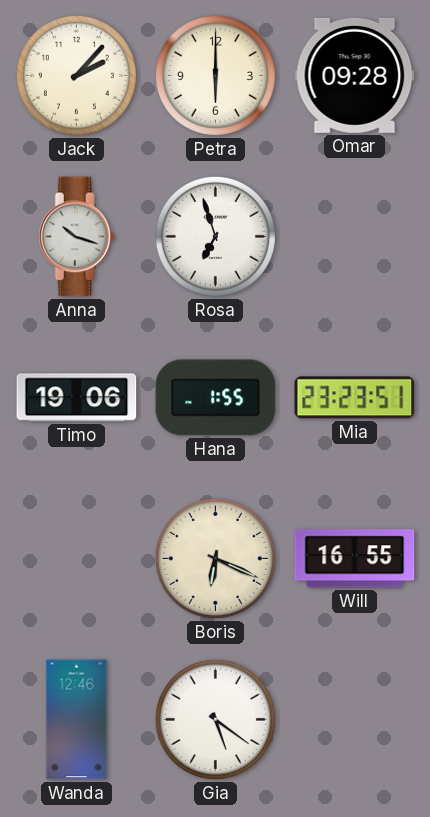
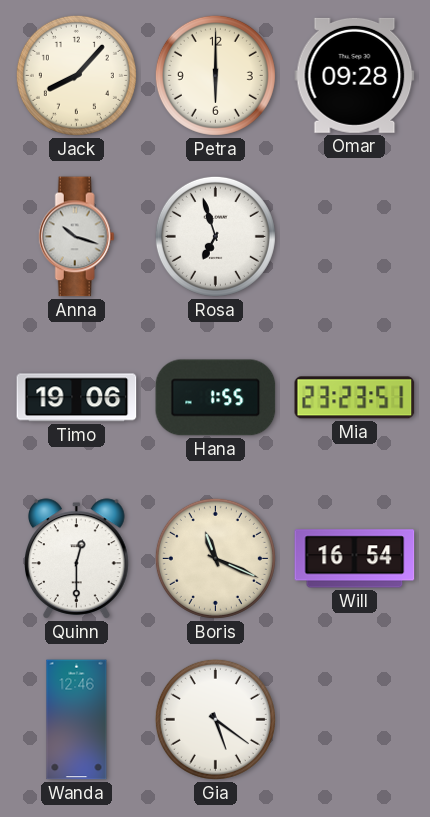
Jack: 2:07 -> 8:07 (76, 75)
Quinn: none -> 12:30 (77, 559)
Boris: 6:19 -> 11:19 (215, 558)
Will: 16:55 -> 16:54 (355, 559)
